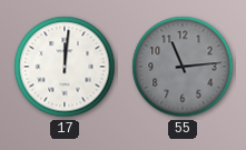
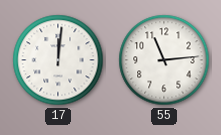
55 dial: grey -> white (164, 60)
